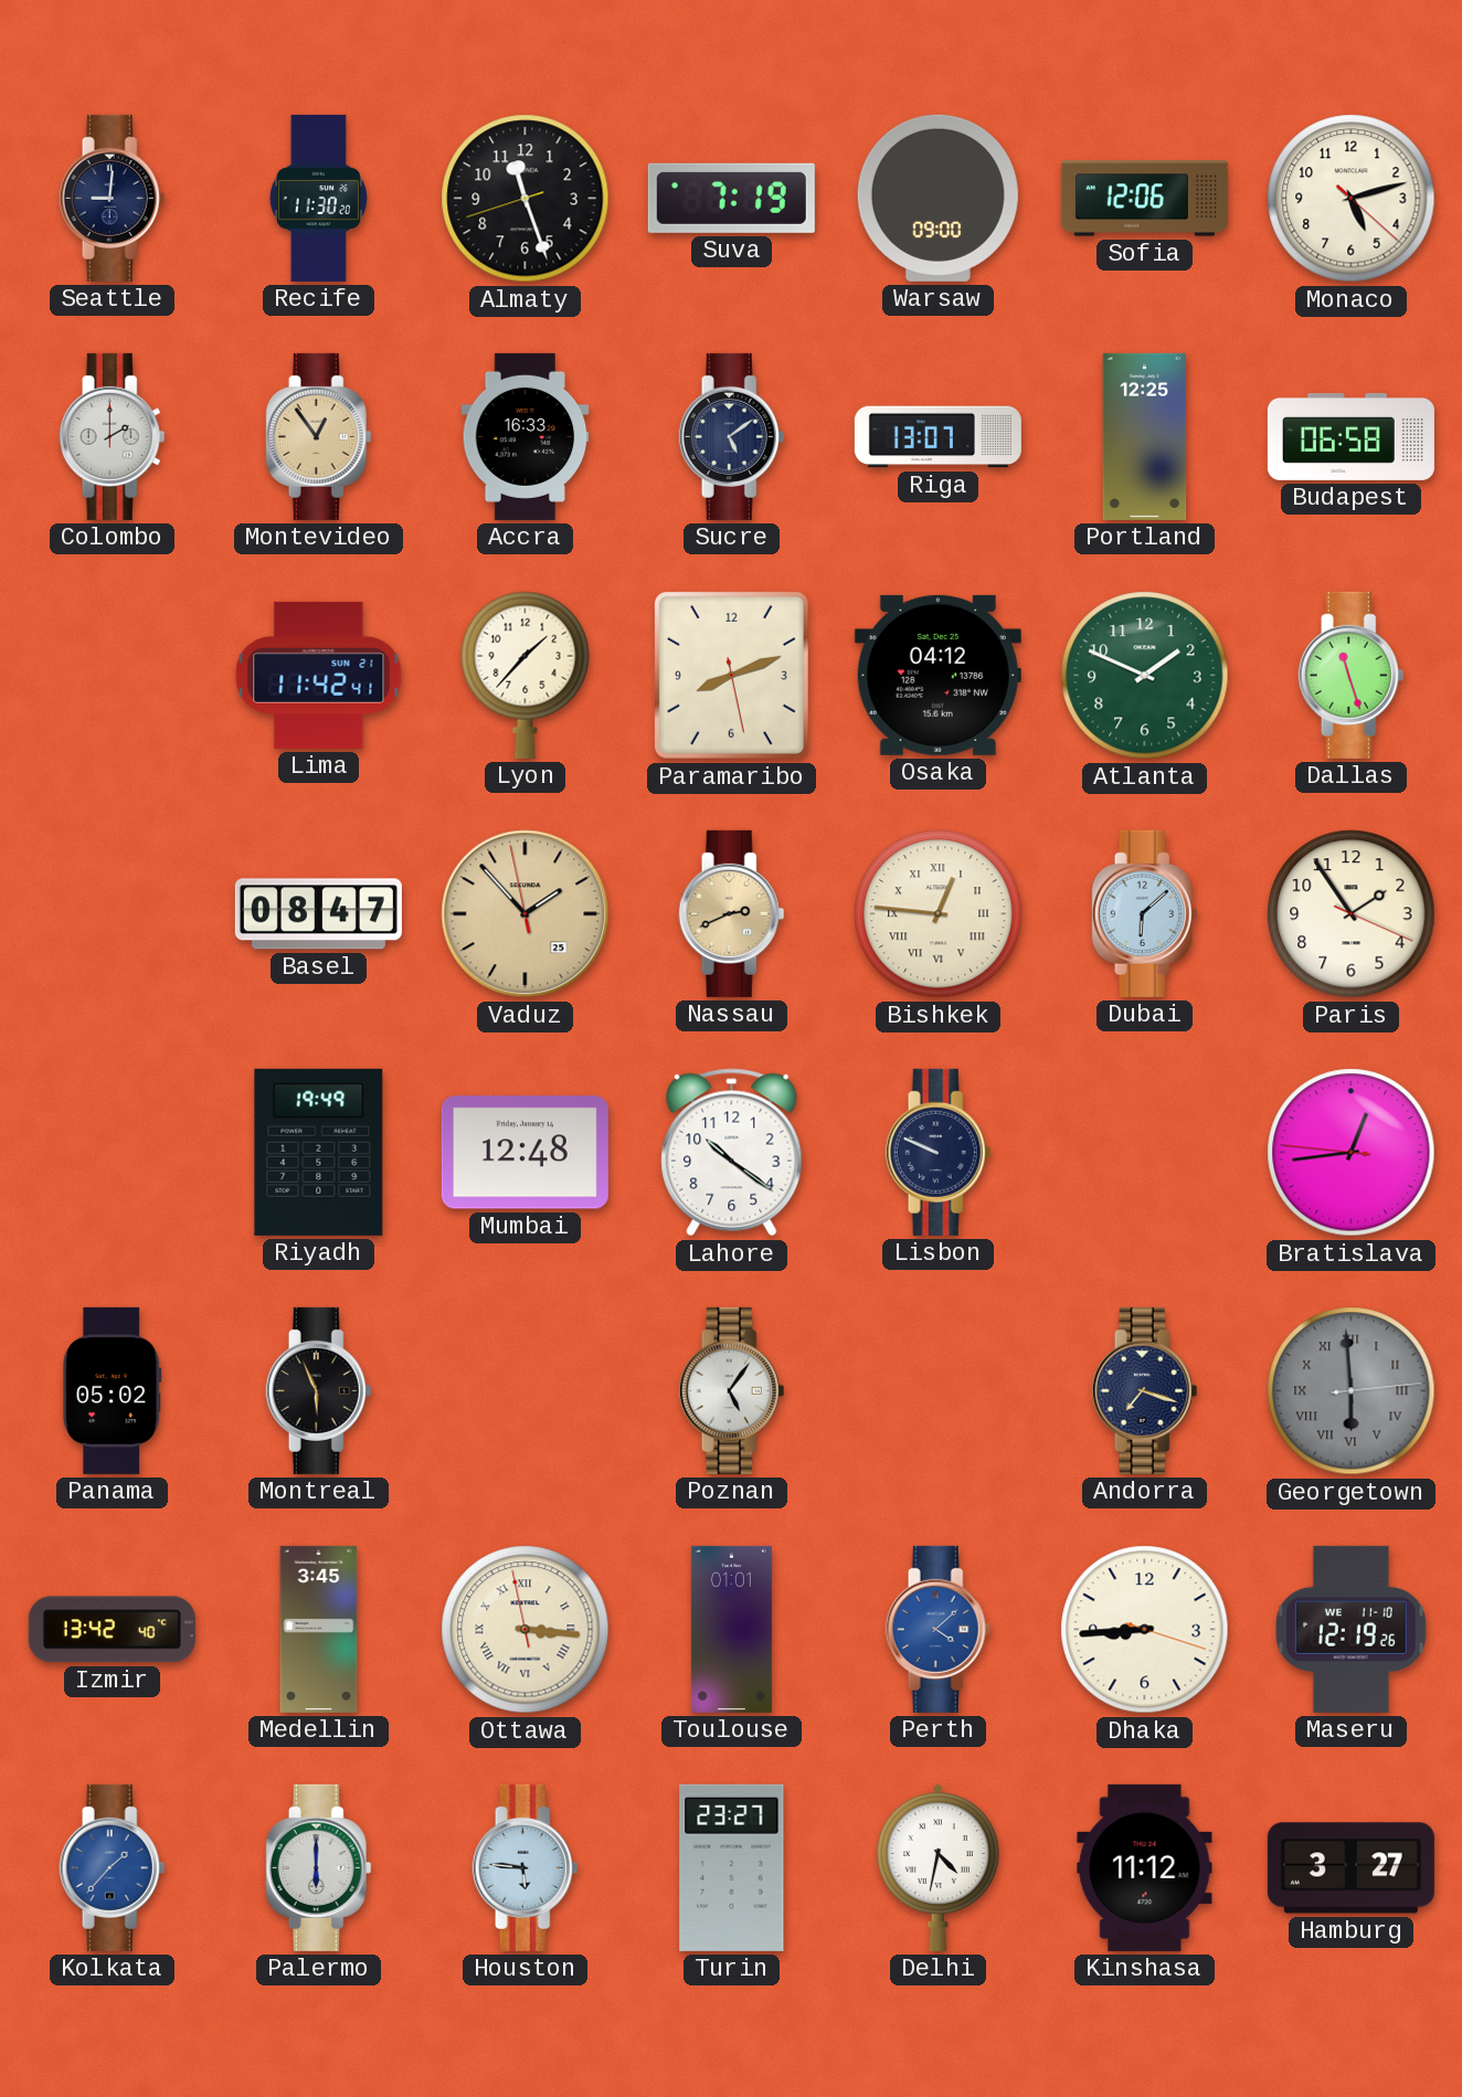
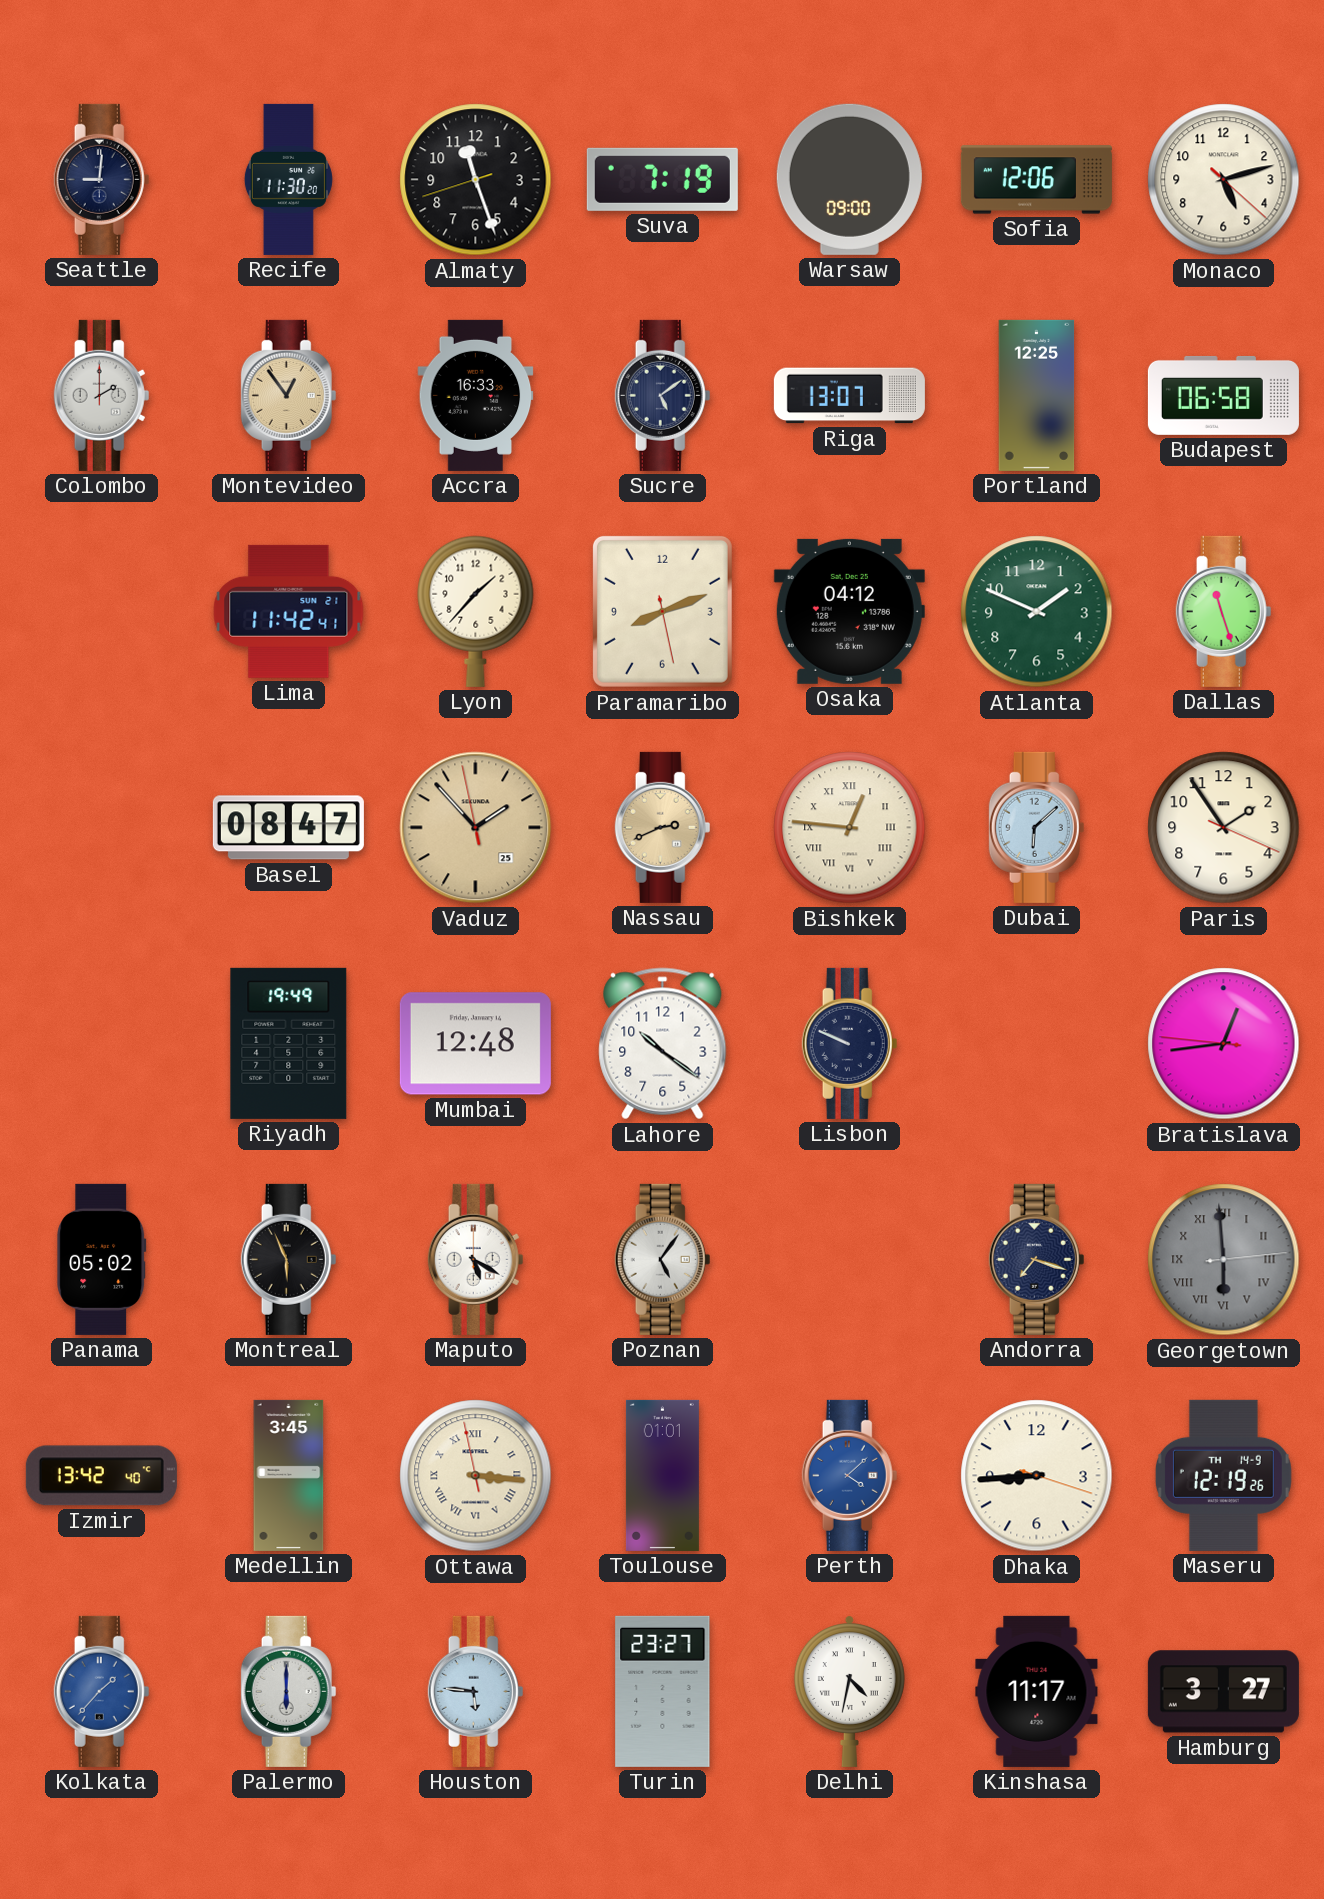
Maputo: none -> 5:20 (476, 1259)
Maseru date: WE 11-10 -> TH 14-9 (1223, 1475)
Kinshasa: 11:12 -> 11:17 (1037, 1691)
